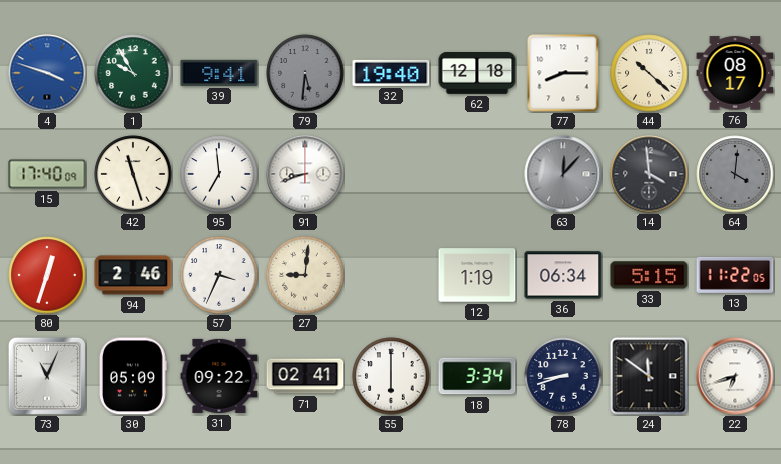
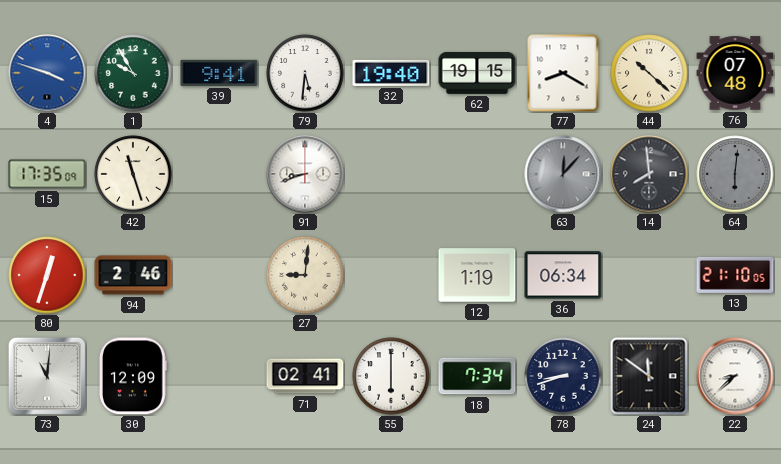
79 dial: grey -> white (305, 73)
62: 12:18 -> 19:15 (477, 73)
77: 8:15 -> 8:20 (563, 73)
76: 08:17 -> 07:48 (735, 73)
15: 17:40 -> 17:35 (47, 174)
95: 6:59 -> none (219, 174)
14: 3:59 -> 7:59 (649, 174)
64: 4:01 -> 6:01 (735, 174)
57: 3:34 -> none (219, 275)
33: 5:15 -> none (649, 275)
13: 11:22 -> 21:10 (735, 275)
73: 11:04 -> 11:01 (47, 376)
30: 05:09 -> 12:09 (134, 376)
31: 09:22 -> none (219, 376)
18: 3:34 -> 7:34 (477, 376)
22: 6:42 -> 8:38 (735, 376)
